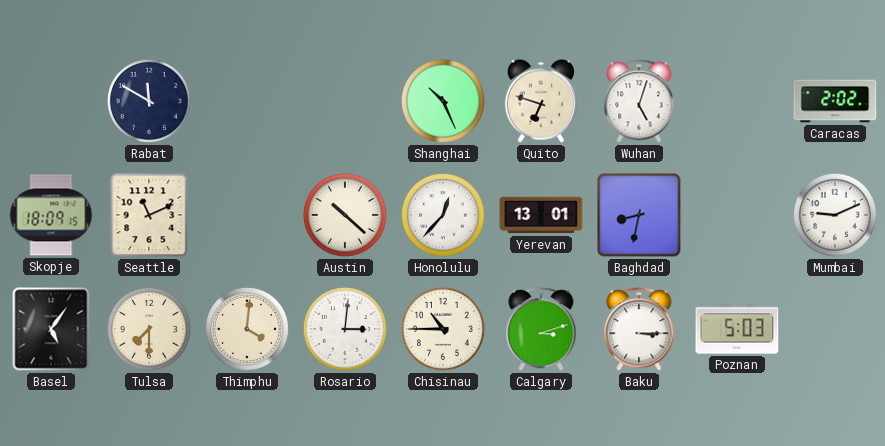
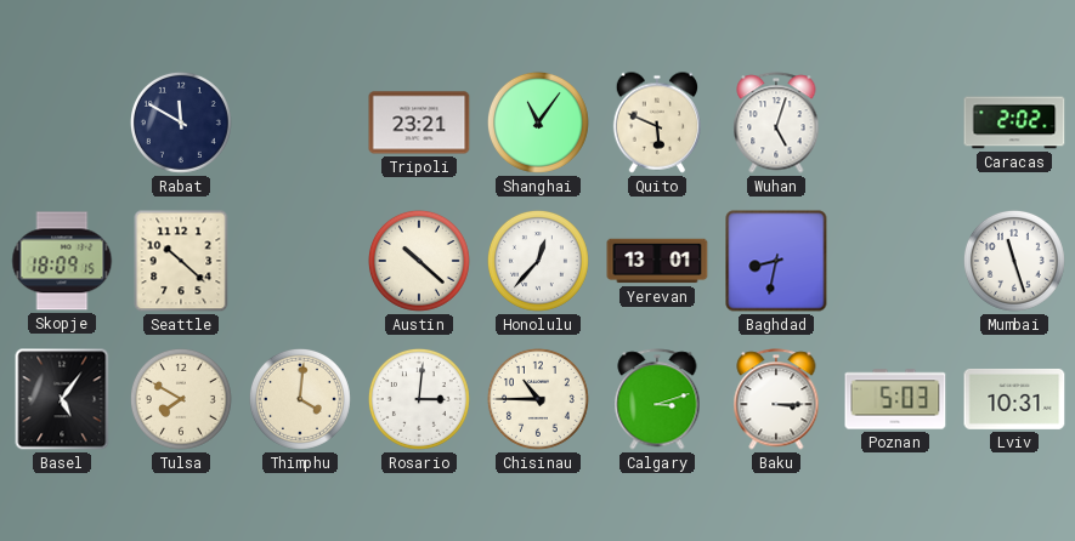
Tripoli: none -> 23:21 (419, 123)
Shanghai: 10:26 -> 11:06 (538, 123)
Quito: 6:48 -> 5:49 (657, 123)
Seattle: 11:11 -> 10:22 (181, 261)
Mumbai: 9:11 -> 11:27 (1014, 261)
Tulsa: 7:30 -> 7:50 (181, 399)
Lviv: none -> 10:31 (1014, 399)
